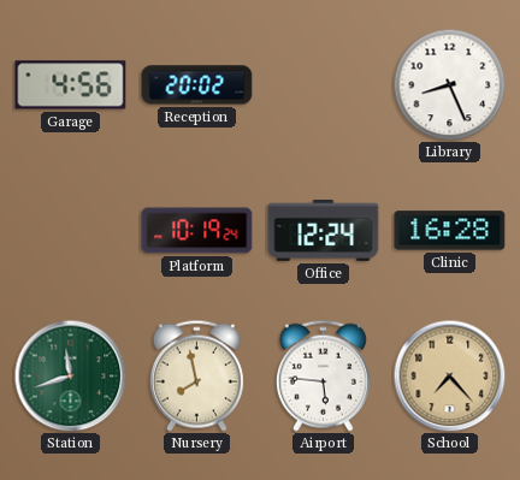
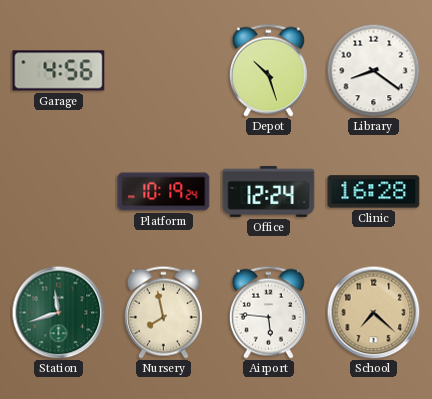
Reception: 20:02 -> none (197, 85)
Depot: none -> 10:27 (268, 70)
Library: 8:26 -> 8:21 (373, 70)
School: 7:23 -> 7:22 (373, 312)
